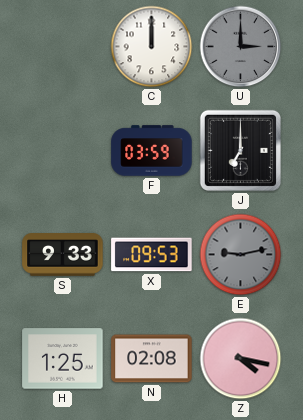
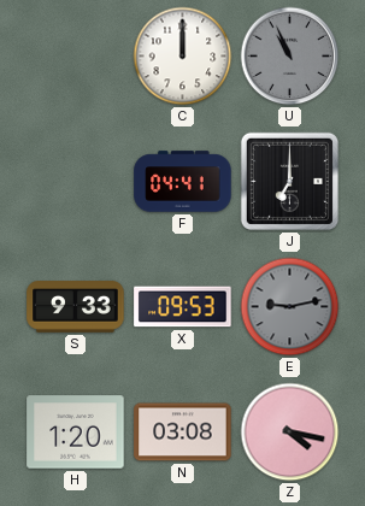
U: 3:00 -> 10:56 (290, 57)
F: 03:59 -> 04:41 (183, 182)
H: 1:25 -> 1:20 (76, 433)
N: 02:08 -> 03:08 (183, 433)
